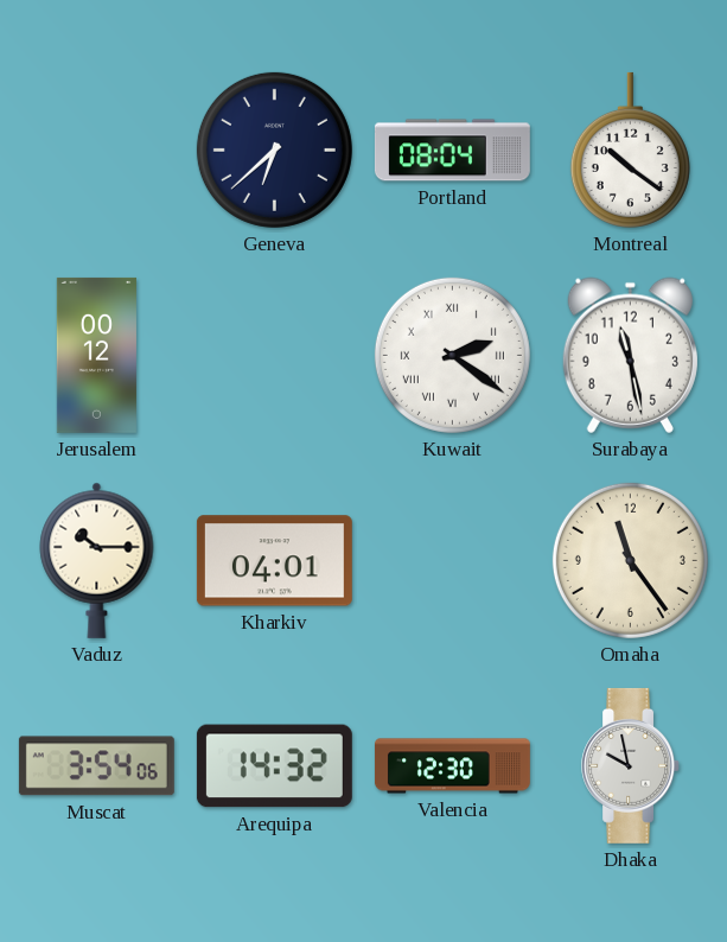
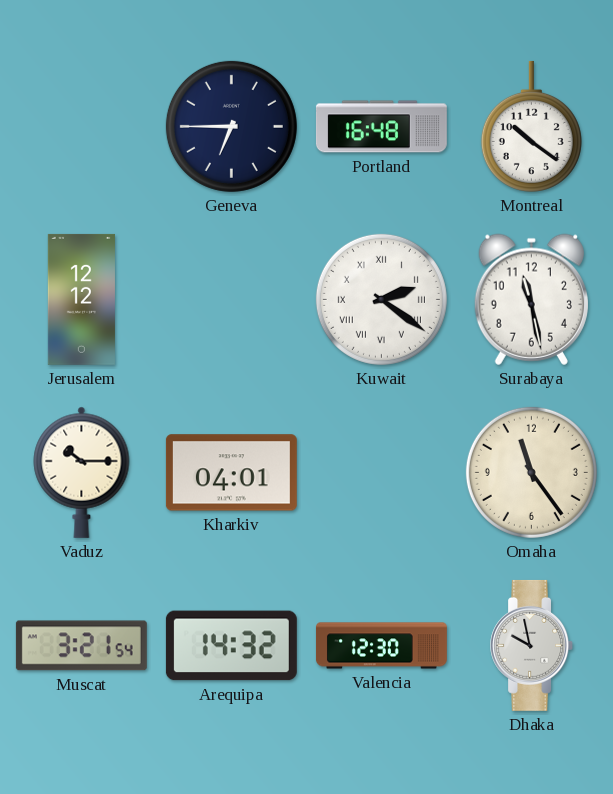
Geneva: 6:38 -> 6:45 (231, 126)
Portland: 08:04 -> 16:48 (381, 127)
Jerusalem: 00:12 -> 12:12 (81, 299)
Muscat: 3:54 -> 3:21 (81, 646)
